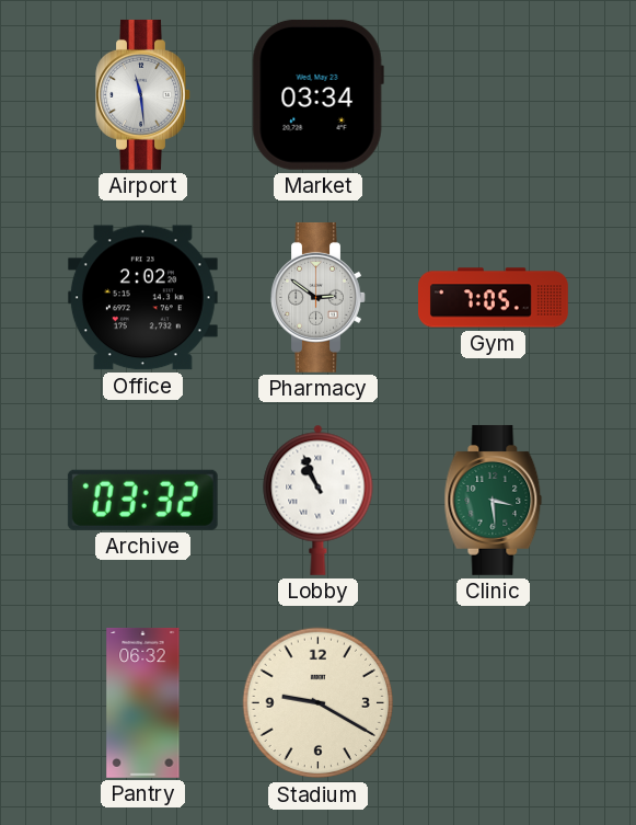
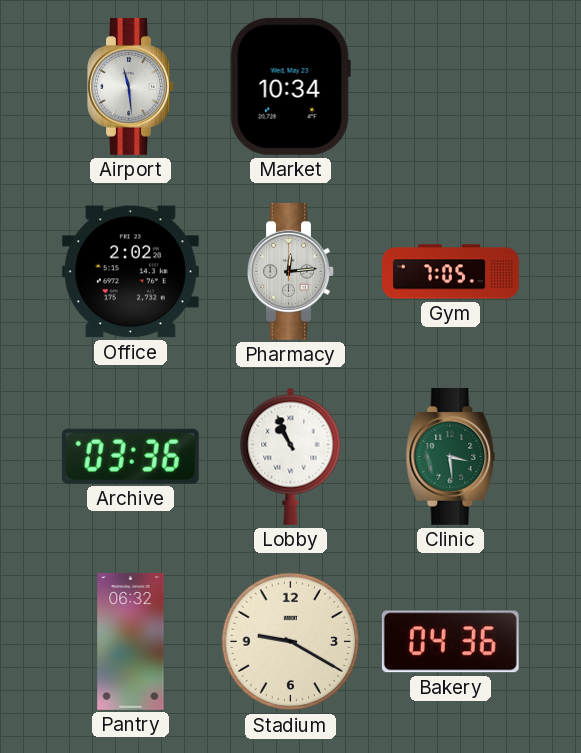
Market: 03:34 -> 10:34 (290, 86)
Pharmacy: 2:51 -> 12:14 (291, 271)
Archive: 03:32 -> 03:36 (130, 456)
Bakery: none -> 04:36 (450, 642)
